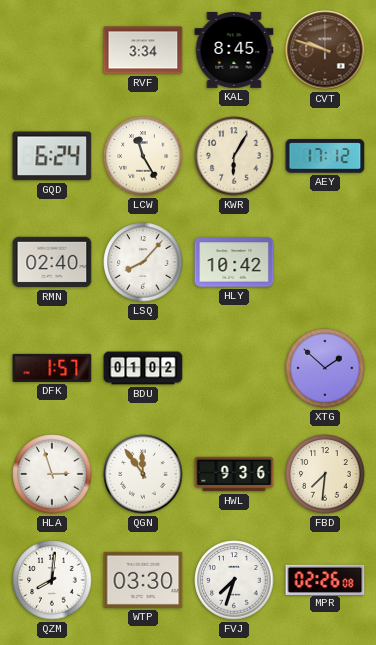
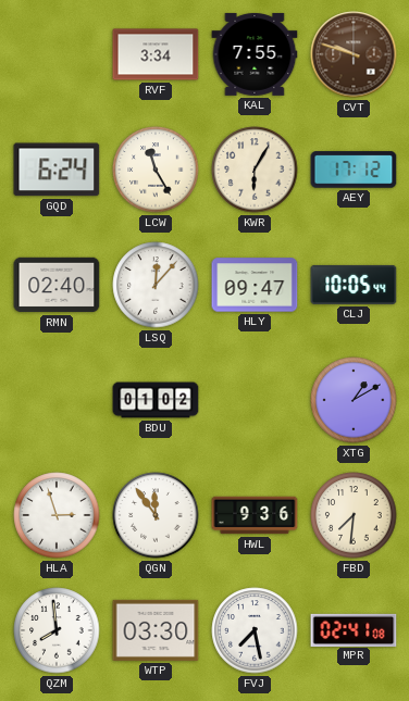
KAL: 8:45 -> 7:55 (255, 54)
LSQ: 8:07 -> 12:07 (156, 285)
HLY: 10:42 -> 09:47 (255, 285)
CLJ: none -> 10:05 (354, 285)
DFK: 1:57 -> none (52, 368)
XTG: 1:52 -> 1:10 (354, 400)
QZM: 8:01 -> 7:59 (57, 630)
FVJ: 7:33 -> 7:28 (255, 630)
MPR: 02:26 -> 02:41 (354, 629)
